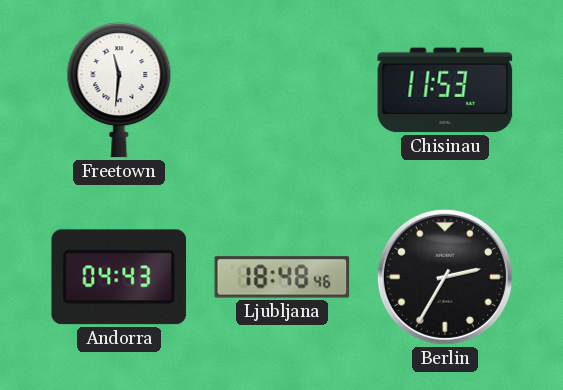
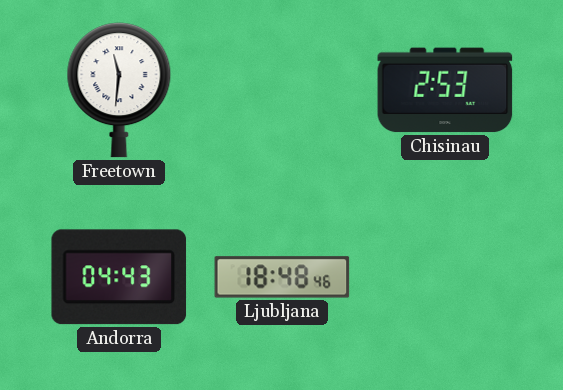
Chisinau: 11:53 -> 2:53 (445, 90)
Berlin: 2:35 -> none (445, 277)
